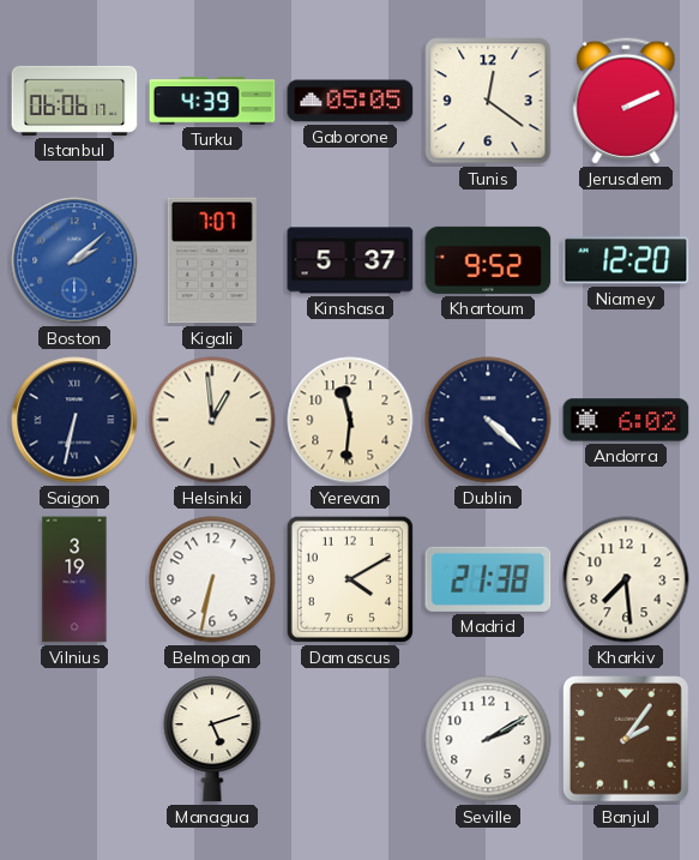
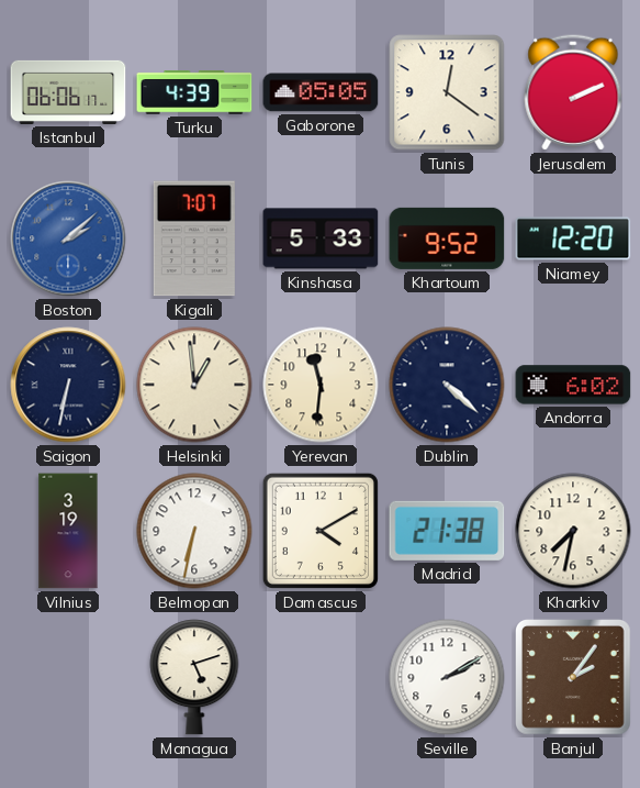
Kinshasa: 5:37 -> 5:33 (321, 238)
Kharkiv: 7:29 -> 7:32 (573, 531)
